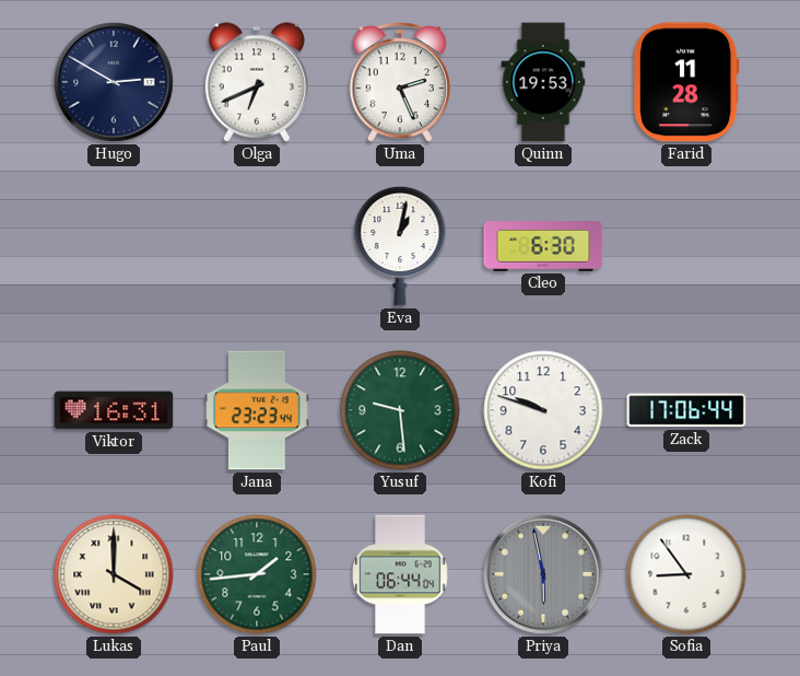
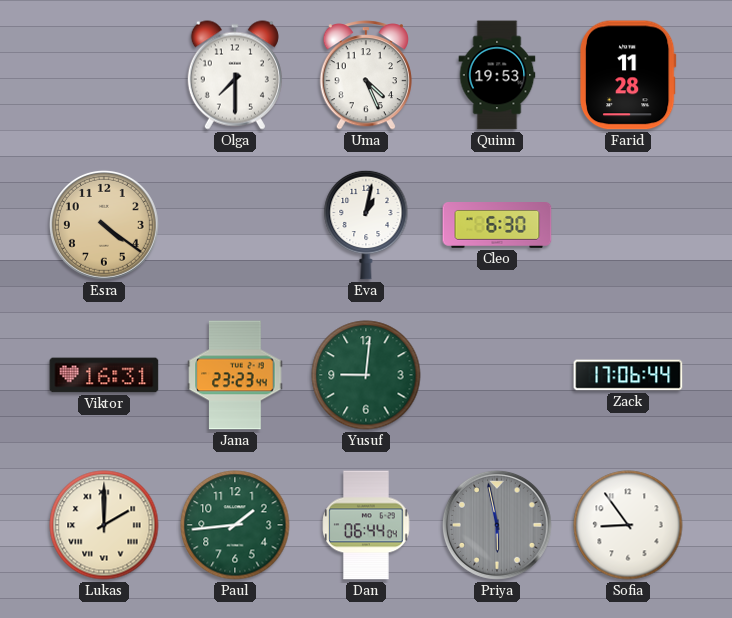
Hugo: 2:50 -> none (114, 82)
Olga: 6:41 -> 7:30 (235, 75)
Uma: 2:26 -> 4:26 (366, 75)
Esra: none -> 4:21 (104, 225)
Yusuf: 9:29 -> 9:01 (366, 375)
Kofi: 9:48 -> none (543, 410)
Lukas: 4:00 -> 2:00 (104, 525)
